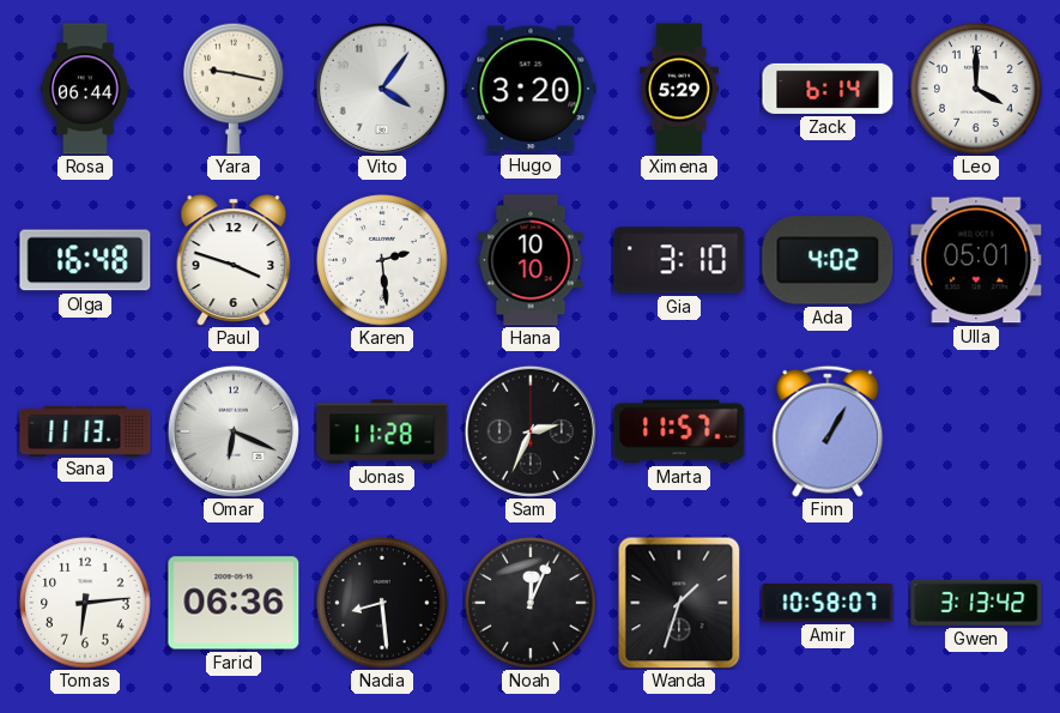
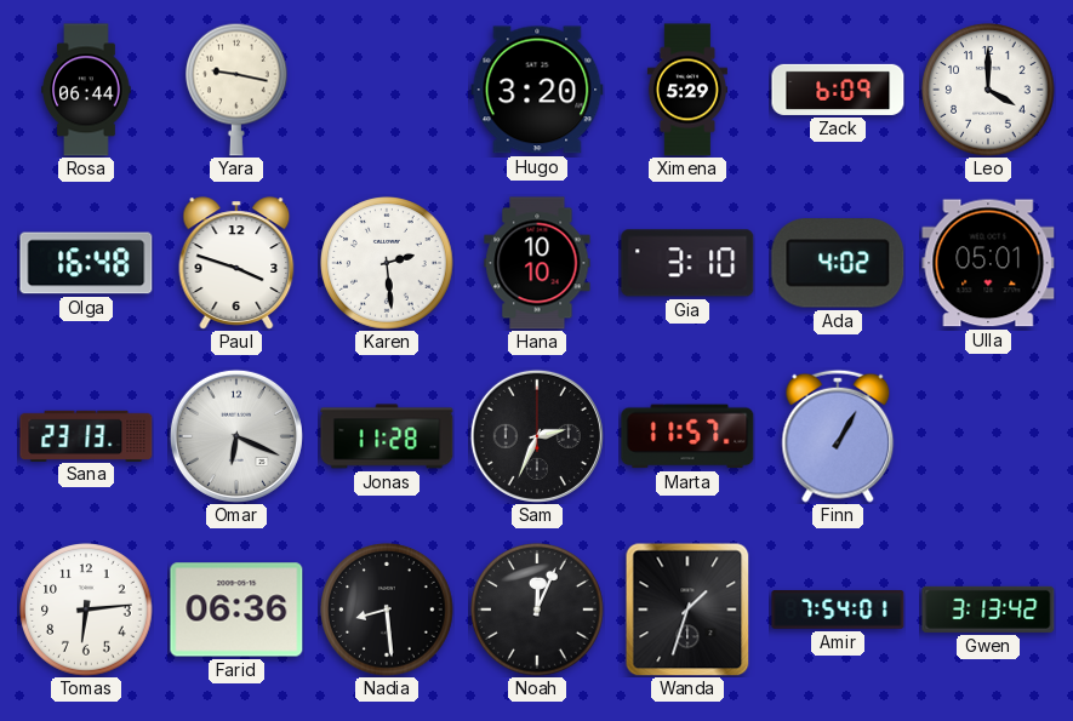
Vito: 4:06 -> none (382, 89)
Zack: 6:14 -> 6:09 (838, 90)
Sana: 11:13 -> 23:13 (86, 435)
Amir: 10:58 -> 7:54 (838, 611)
